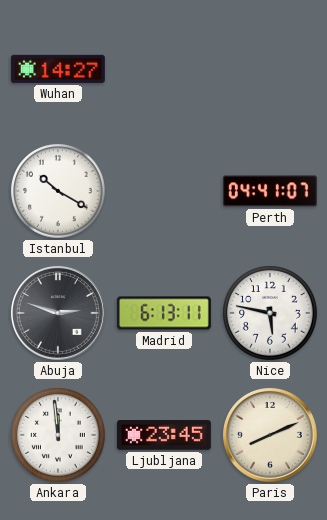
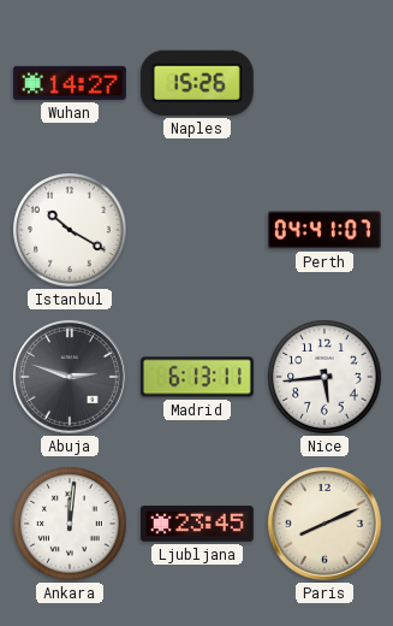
Naples: none -> 15:26 (197, 83)
Nice: 5:47 -> 5:44 (324, 377)
Ankara: 11:59 -> 12:01 (70, 524)
